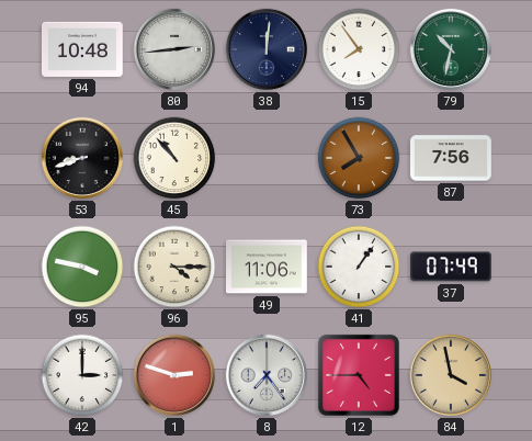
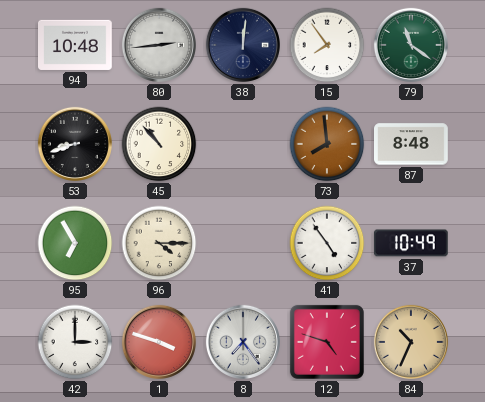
79: 10:32 -> 11:21 (411, 45)
73: 7:55 -> 7:59 (327, 144)
87: 7:56 -> 8:48 (412, 144)
95: 3:47 -> 6:55 (75, 243)
49: 11:06 -> none (268, 267)
41: 1:06 -> 4:54 (327, 243)
37: 07:49 -> 10:49 (411, 243)
1: 2:48 -> 3:48 (159, 342)
12: 4:45 -> 4:48 (327, 342)
84: 3:58 -> 10:34 (411, 342)
